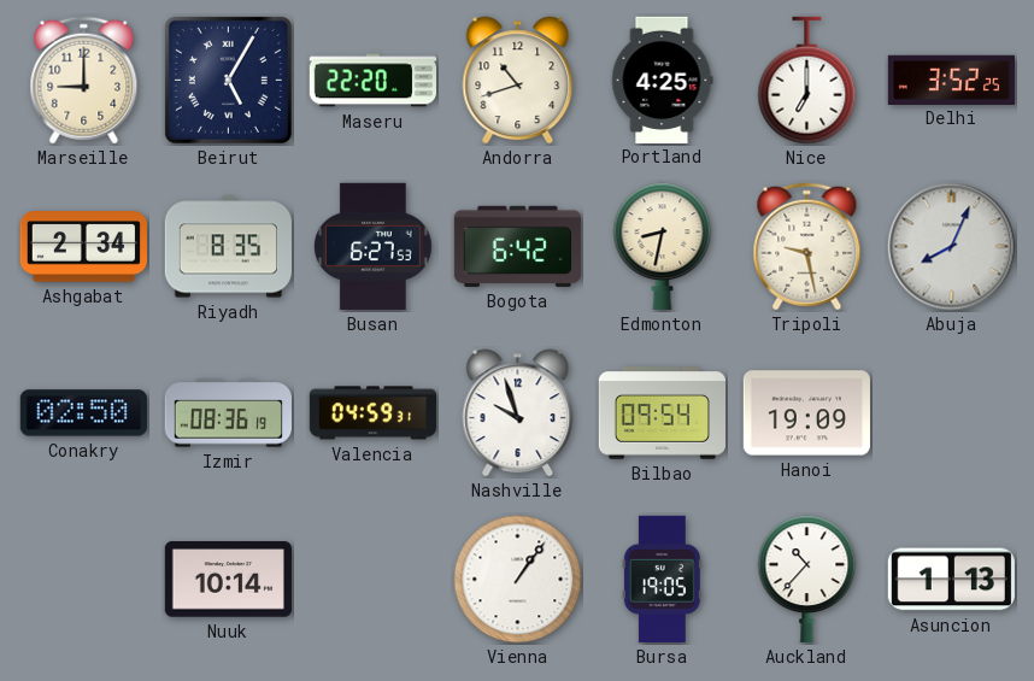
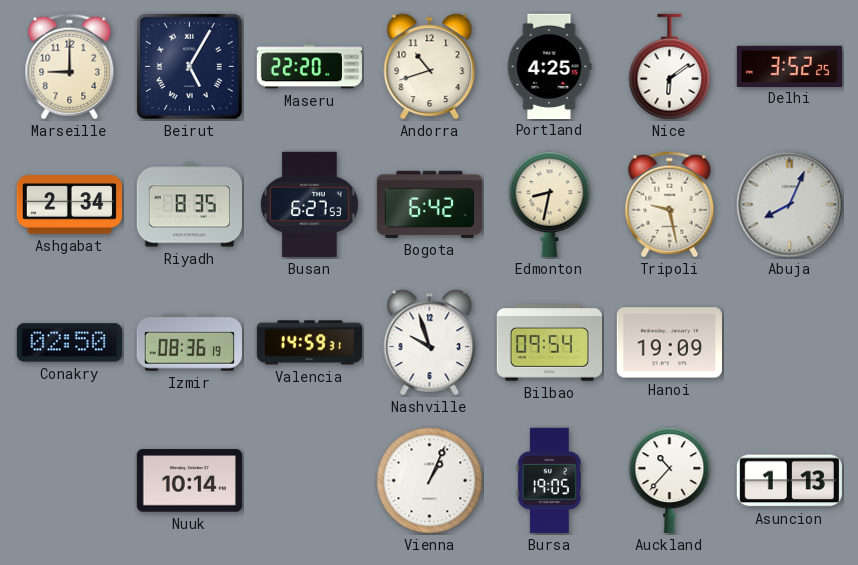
Nice: 7:00 -> 6:09 (670, 67)
Valencia: 04:59 -> 14:59 (309, 343)
Vienna: 1:06 -> 1:04 (430, 481)
